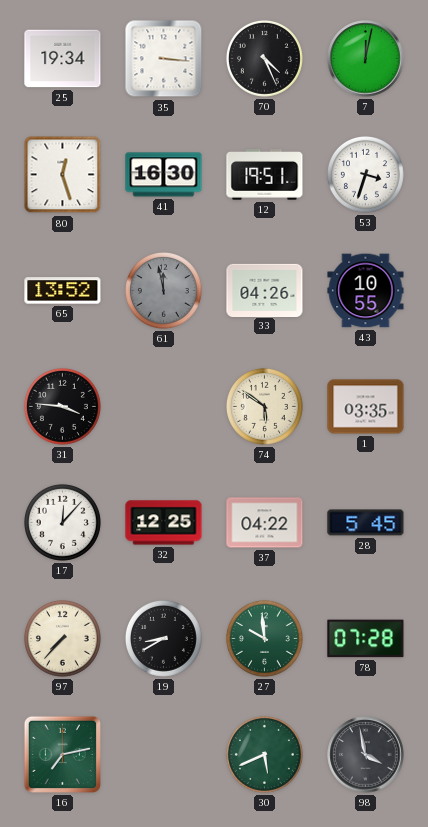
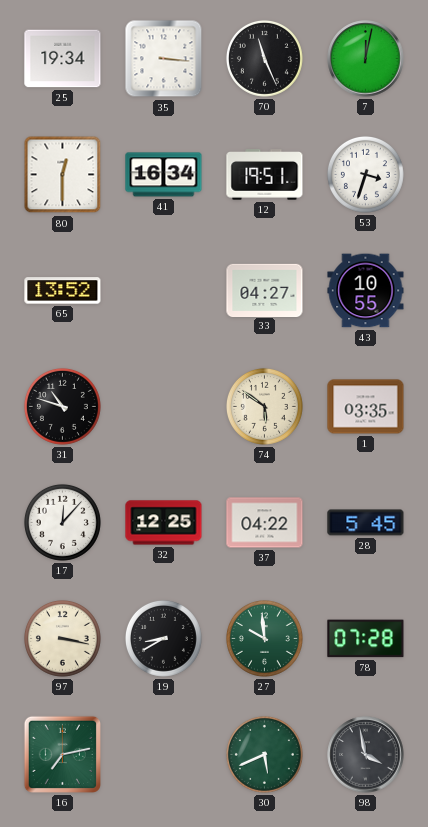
70: 4:26 -> 11:26 (264, 58)
80: 12:27 -> 12:30 (63, 175)
41: 16:30 -> 16:34 (164, 175)
61: 11:58 -> none (163, 290)
33: 04:26 -> 04:27 (265, 290)
31: 3:46 -> 10:48 (62, 406)
97: 7:37 -> 3:17 (62, 638)
